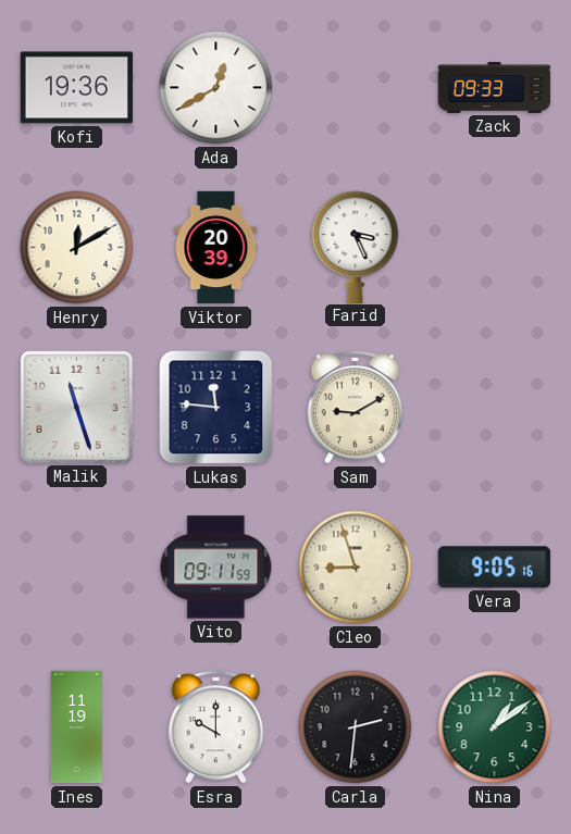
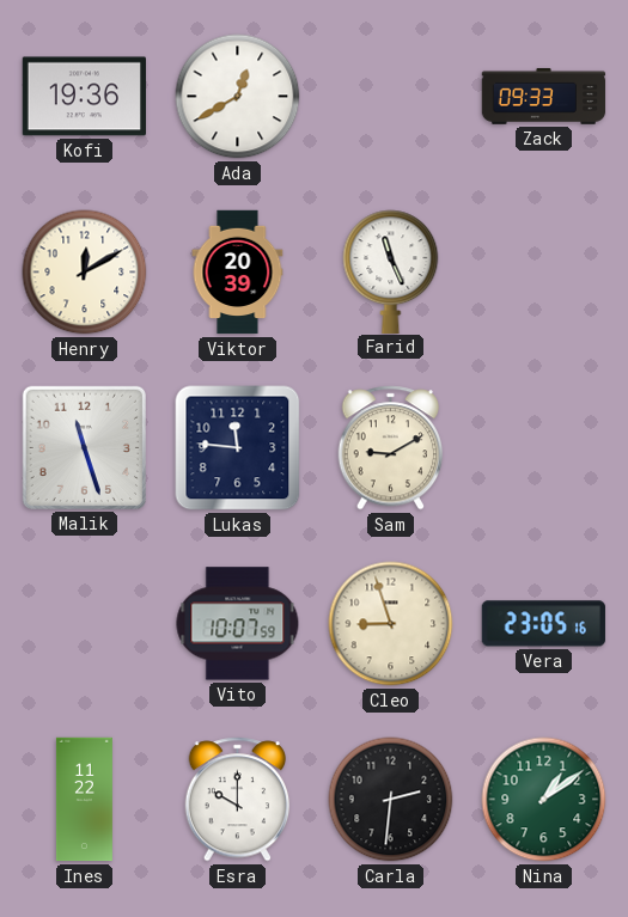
Farid: 3:26 -> 11:26 (391, 271)
Vito: 09:11 -> 10:07 (238, 624)
Vera: 9:05 -> 23:05 (543, 624)
Ines: 11:19 -> 11:22 (84, 800)
